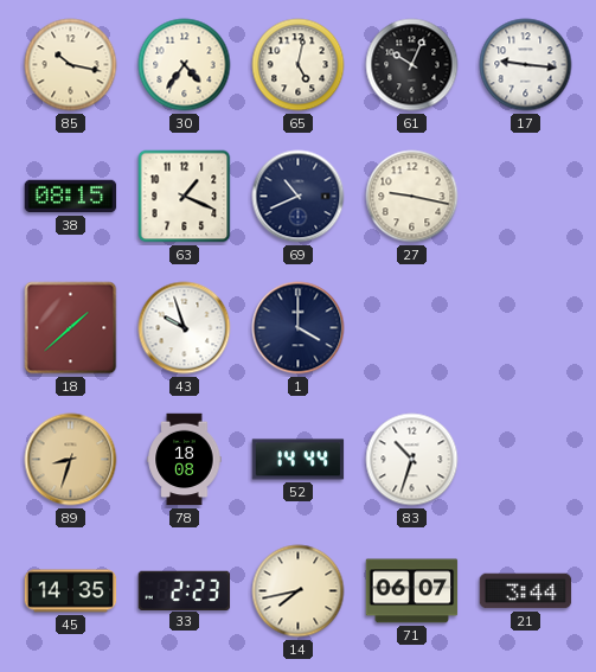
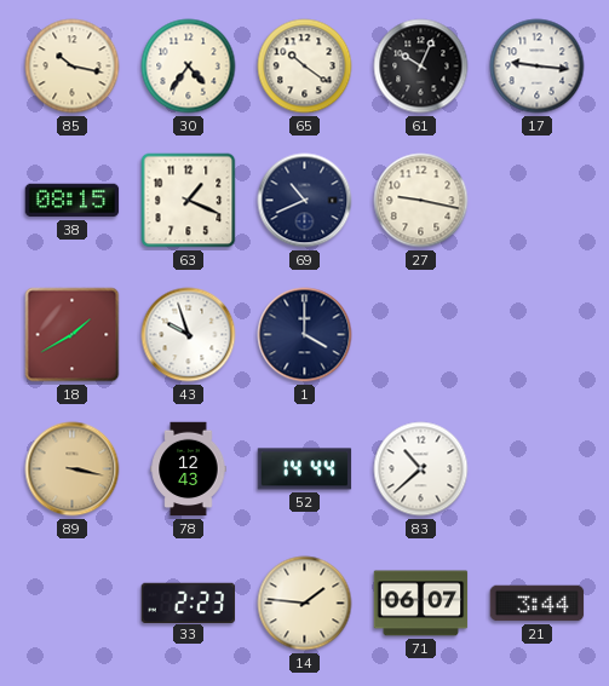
65: 5:02 -> 10:21 (305, 67)
18: 1:38 -> 1:40 (73, 335)
89: 8:33 -> 3:17 (73, 469)
78: 18:08 -> 12:43 (189, 469)
83: 10:33 -> 10:38 (421, 469)
45: 14:35 -> none (71, 591)
14: 7:43 -> 1:46 (305, 604)
